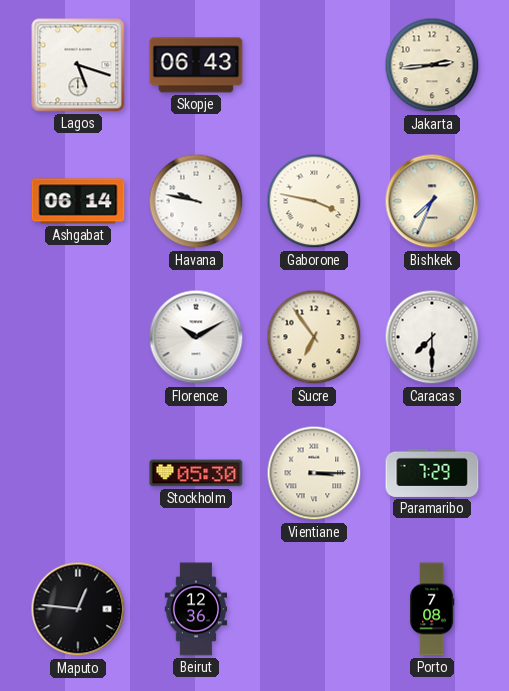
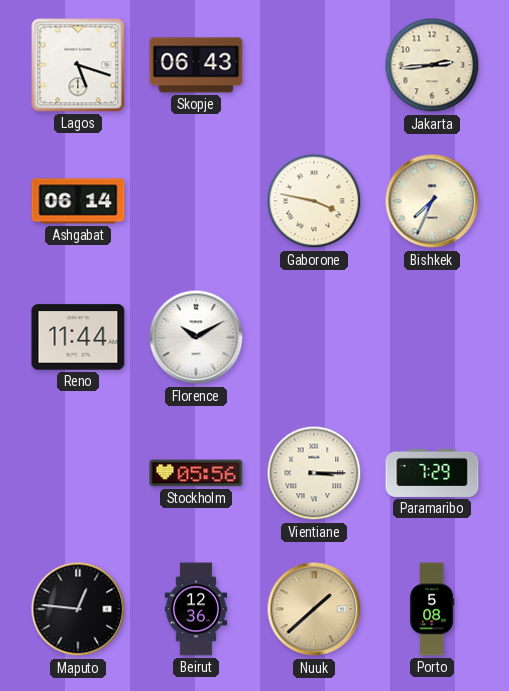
Havana: 9:47 -> none (196, 201)
Reno: none -> 11:44 (78, 337)
Sucre: 6:54 -> none (314, 337)
Caracas: 7:30 -> none (432, 337)
Stockholm: 05:30 -> 05:56 (196, 473)
Nuuk: none -> 1:38 (314, 609)
Porto: 7:08 -> 5:08 (432, 609)
